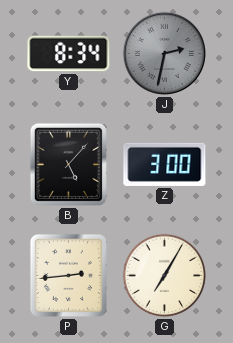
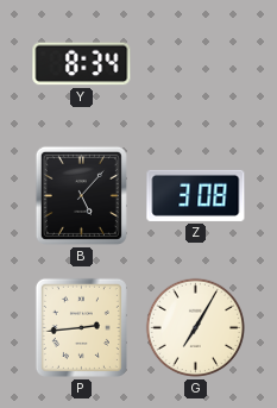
J: 2:32 -> none (164, 53)
Z: 3:00 -> 3:08 (196, 195)
